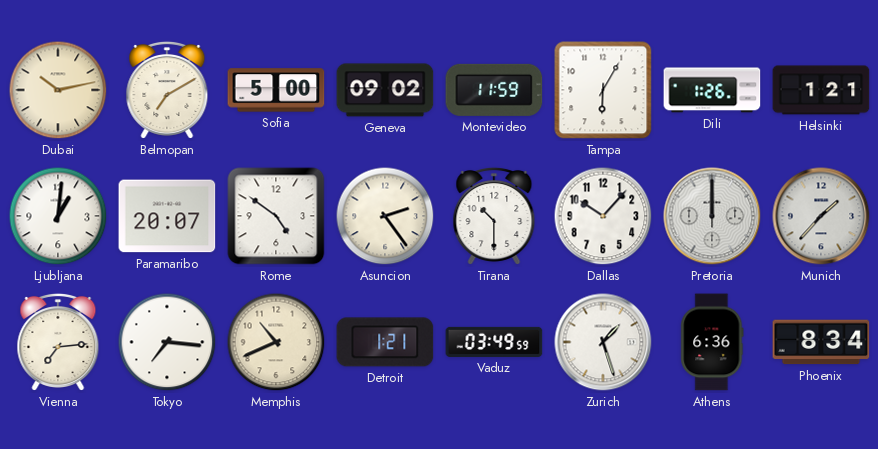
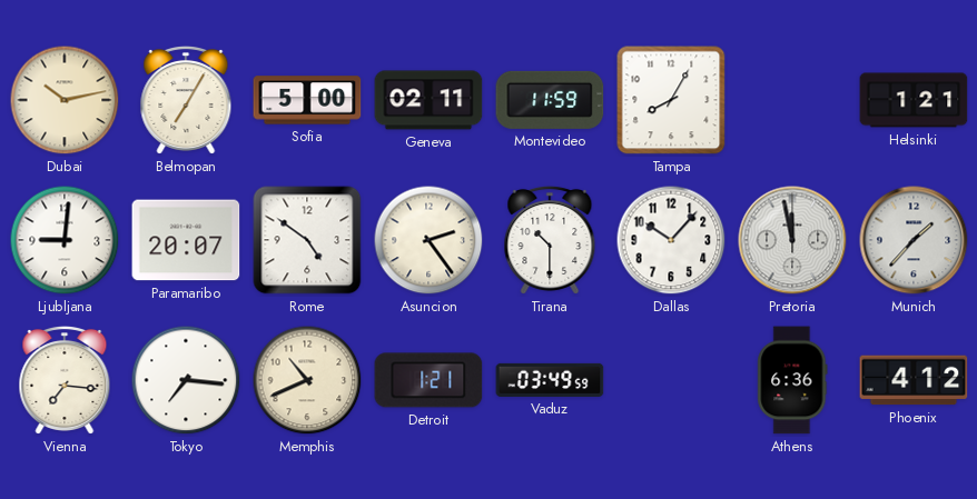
Belmopan: 7:10 -> 7:05 (186, 100)
Geneva: 09:02 -> 02:11 (428, 100)
Tampa: 6:05 -> 8:05 (671, 100)
Dili: 1:26 -> none (712, 90)
Ljubljana: 1:01 -> 9:01 (65, 240)
Pretoria: 12:00 -> 11:58 (792, 240)
Vienna: 7:14 -> 7:16 (65, 380)
Zurich: 1:27 -> none (603, 342)
Phoenix: 8:34 -> 4:12 (914, 380)
